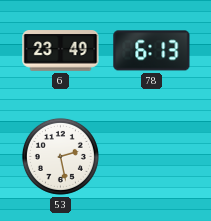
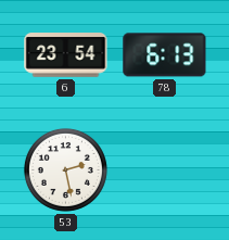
6: 23:49 -> 23:54 (66, 55)
